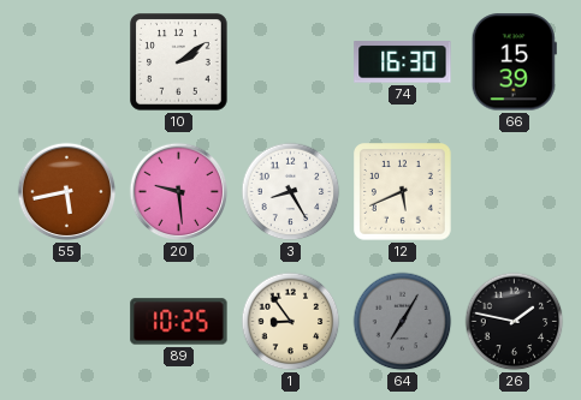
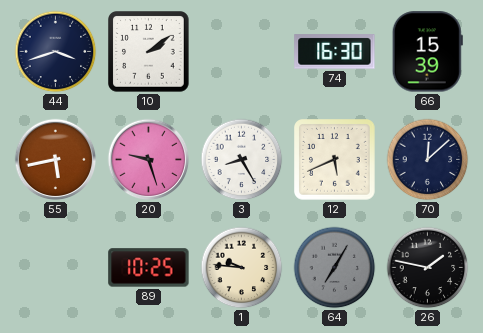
44: none -> 3:42 (56, 52)
20: 9:29 -> 9:27 (149, 160)
70: none -> 12:08 (428, 160)
1: 8:54 -> 9:46 (242, 268)
